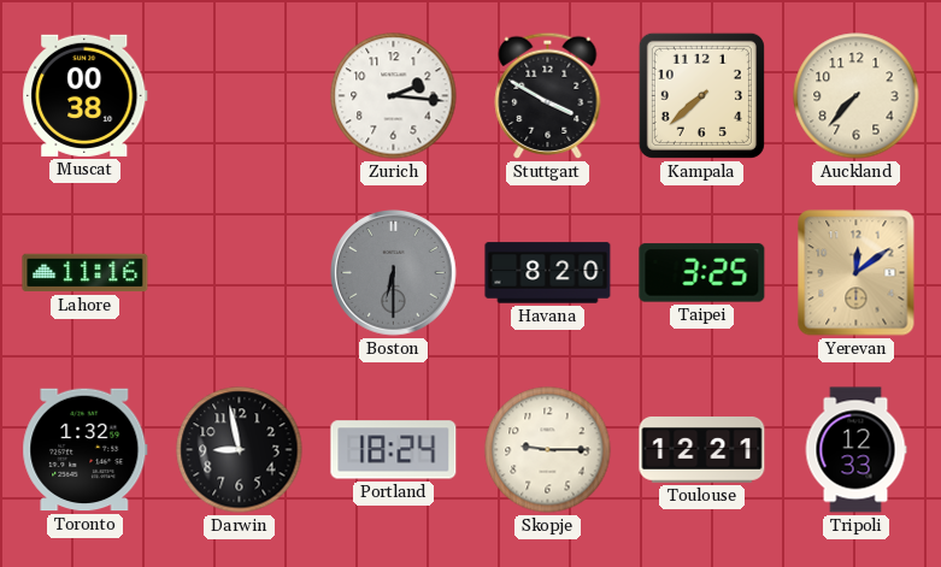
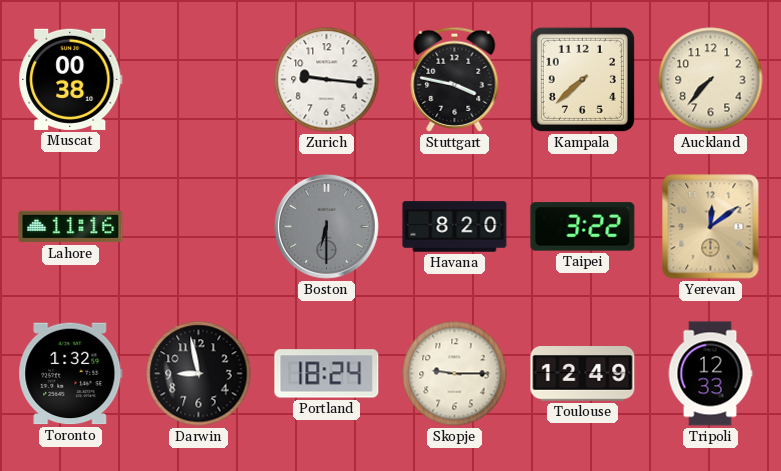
Zurich: 2:16 -> 9:16 (327, 80)
Stuttgart: 3:50 -> 3:47 (455, 79)
Taipei: 3:25 -> 3:22 (583, 227)
Toulouse: 12:21 -> 12:49 (583, 374)
